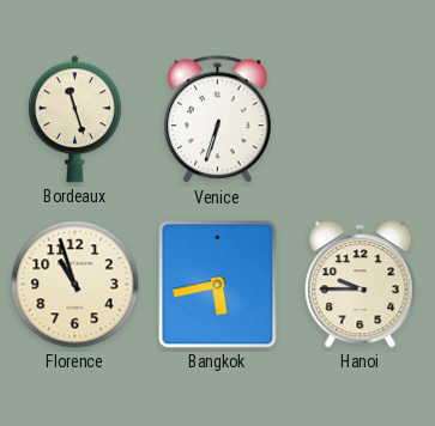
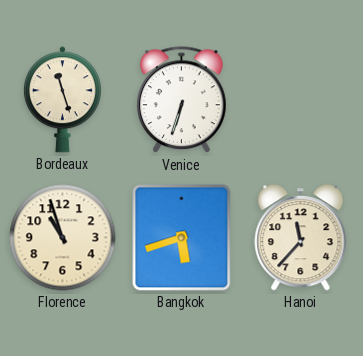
Bangkok: 5:43 -> 5:42 (182, 238)
Hanoi: 9:45 -> 11:37 (301, 238)
